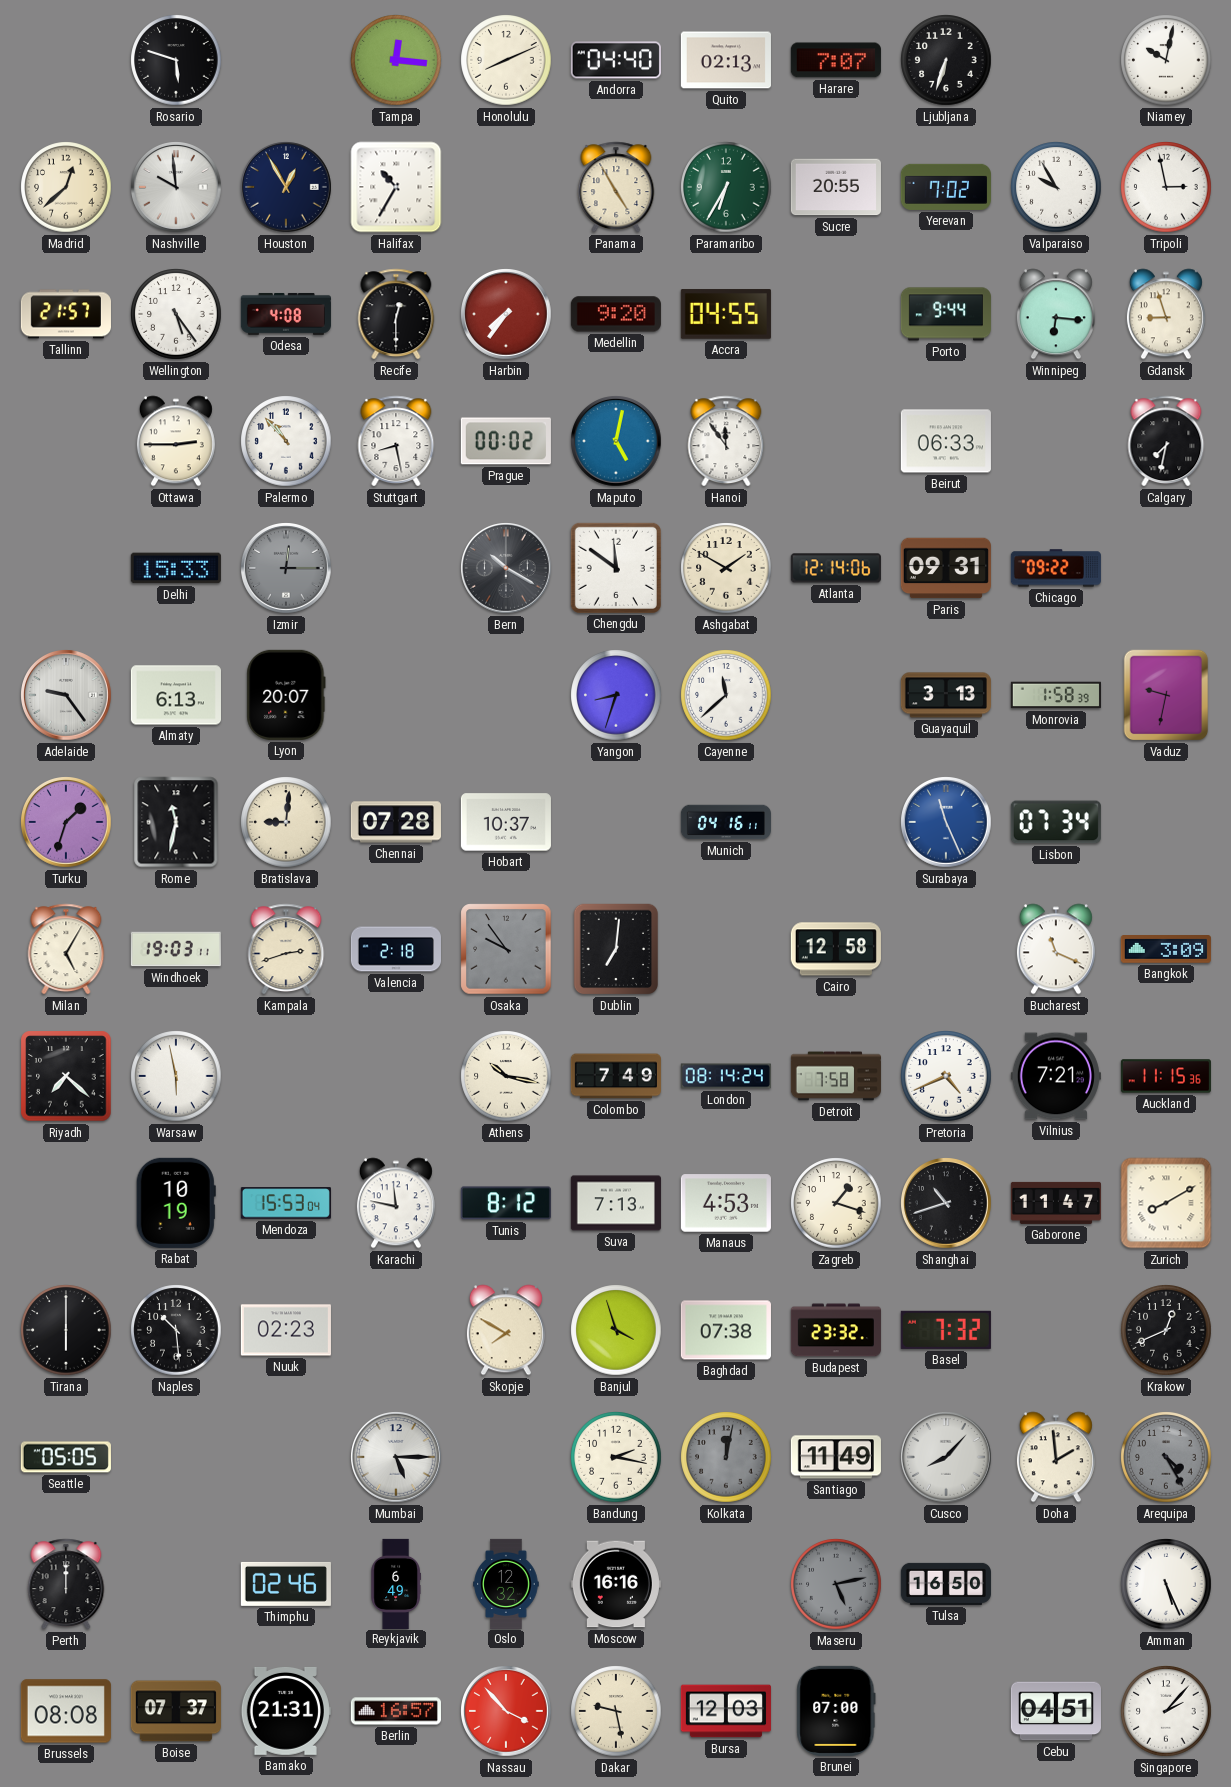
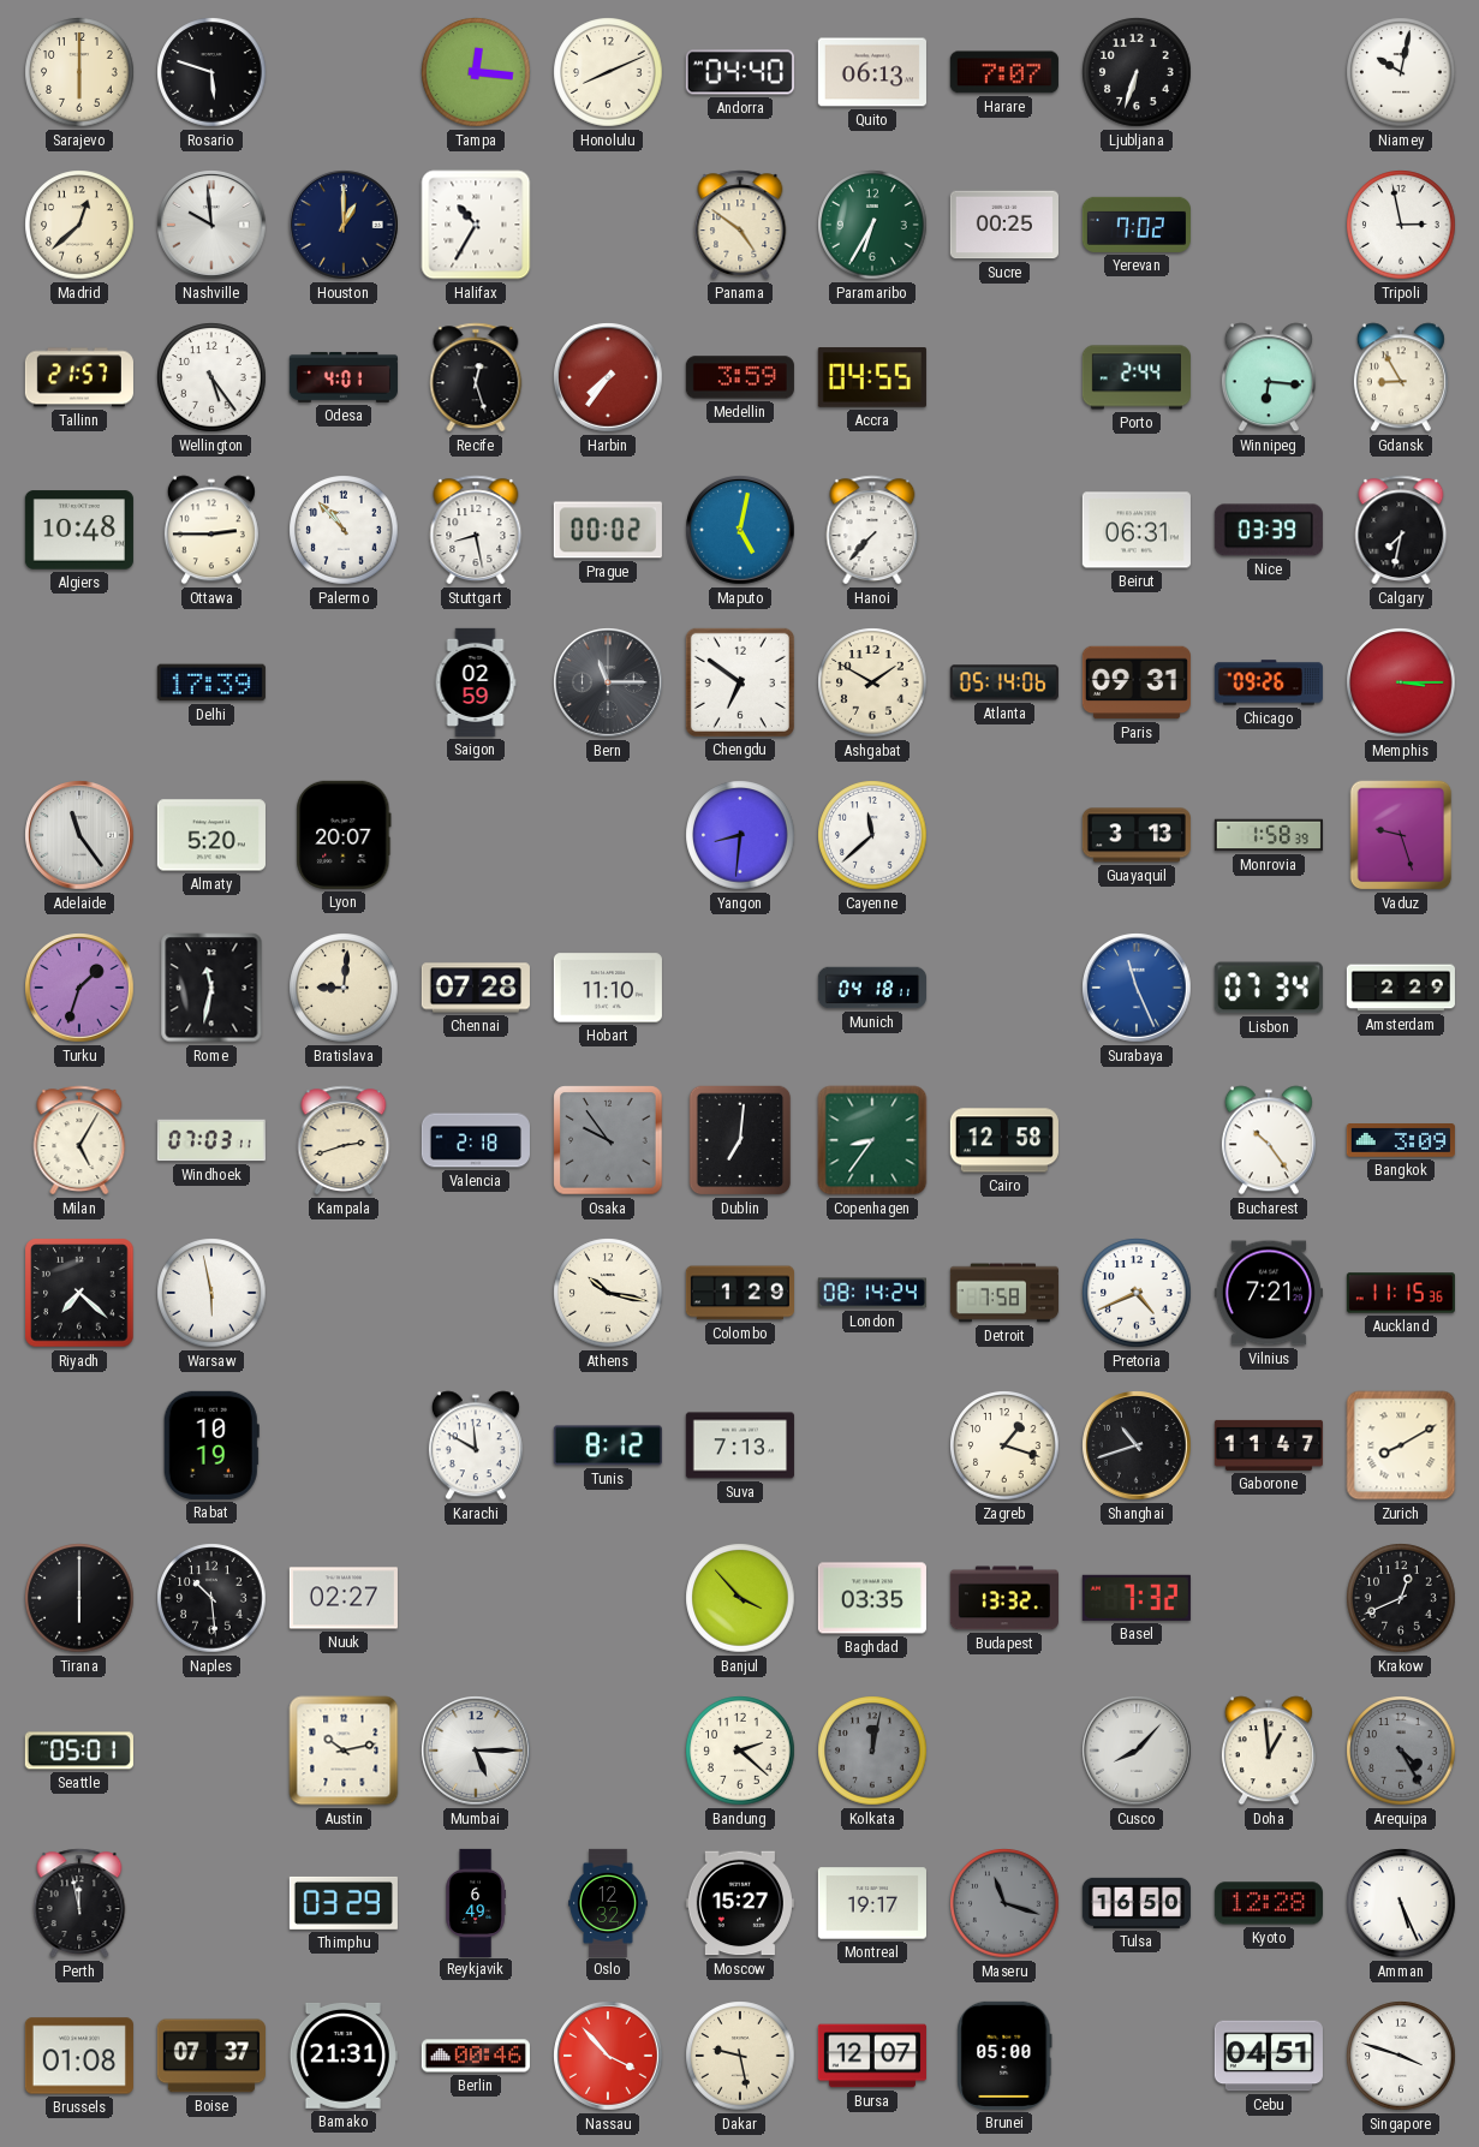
Sarajevo: none -> 6:00 (79, 72)
Quito: 02:13 -> 06:13 (872, 72)
Houston: 12:55 -> 1:00 (344, 225)
Panama: 4:55 -> 4:51 (740, 225)
Sucre: 20:55 -> 00:25 (1004, 225)
Valparaiso: 9:55 -> none (1056, 187)
Odesa: 4:08 -> 4:01 (344, 377)
Recife: 12:30 -> 12:27 (476, 377)
Medellin: 9:20 -> 3:59 (740, 377)
Porto: 9:44 -> 2:44 (1137, 377)
Gdansk: 8:57 -> 8:55 (1401, 377)
Algiers: none -> 10:48 (79, 530)
Hanoi: 11:54 -> 7:37 (872, 530)
Beirut: 06:33 -> 06:31 (1137, 530)
Nice: none -> 03:39 (1269, 530)
Delhi: 15:33 -> 17:39 (211, 682)
Izmir: 12:15 -> none (286, 568)
Saigon: none -> 02:59 (476, 682)
Bern: 10:20 -> 11:15 (608, 682)
Chengdu: 11:51 -> 6:51 (740, 682)
Atlanta: 12:14 -> 05:14 (1004, 682)
Chicago: 09:22 -> 09:26 (1269, 682)
Memphis: none -> 3:15 (1401, 682)
Adelaide: 9:24 -> 11:24 (79, 835)
Almaty: 6:13 -> 5:20 (211, 835)
Yangon: 8:33 -> 8:31 (740, 835)
Vaduz: 9:32 -> 9:27 (1401, 835)
Hobart: 10:37 -> 11:10 (608, 988)
Munich: 04:16 -> 04:18 (871, 988)
Amsterdam: none -> 2:29 (1401, 988)
Windhoek: 19:03 -> 07:03 (211, 1140)
Copenhagen: none -> 8:36 (872, 1140)
Bucharest: 11:19 -> 10:24 (1269, 1140)
Colombo: 7:49 -> 1:29 (740, 1293)
Mendoza: 15:53 -> none (286, 1203)
Karachi: 11:47 -> 11:50 (476, 1445)
Manaus: 4:53 -> none (726, 1203)
Nuuk: 02:23 -> 02:27 (344, 1598)
Skopje: 7:50 -> none (506, 1330)
Banjul: 3:57 -> 3:53 (740, 1598)
Baghdad: 07:38 -> 03:35 (872, 1598)
Budapest: 23:32 -> 13:32 (1004, 1598)
Seattle: 05:05 -> 05:01 (79, 1751)
Austin: none -> 10:13 (344, 1751)
Bandung: 2:17 -> 2:22 (740, 1751)
Santiago: 11:49 -> none (836, 1457)
Doha: 1:59 -> 12:59 (1269, 1751)
Perth: 12:00 -> 11:58 (79, 1903)
Thimphu: 02:46 -> 03:29 (344, 1903)
Moscow: 16:16 -> 15:27 (740, 1903)
Montreal: none -> 19:17 (872, 1903)
Maseru: 5:13 -> 11:18 (1004, 1903)
Kyoto: none -> 12:28 (1269, 1903)
Brussels: 08:08 -> 01:08 (79, 2056)
Berlin: 16:57 -> 00:46 (476, 2056)
Bursa: 12:03 -> 12:07 (872, 2056)
Brunei: 07:00 -> 05:00 (1004, 2056)
Singapore: 2:07 -> 3:48 (1401, 2056)
